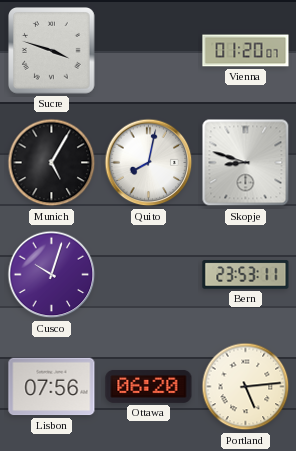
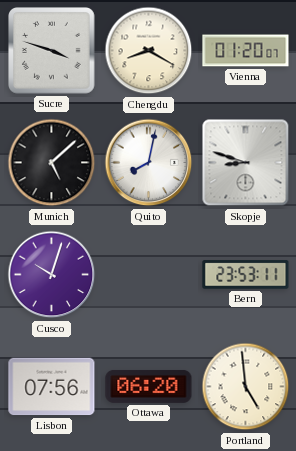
Chengdu: none -> 8:20 (149, 51)
Munich: 5:05 -> 5:08 (52, 163)
Portland: 5:14 -> 4:59 (246, 387)
